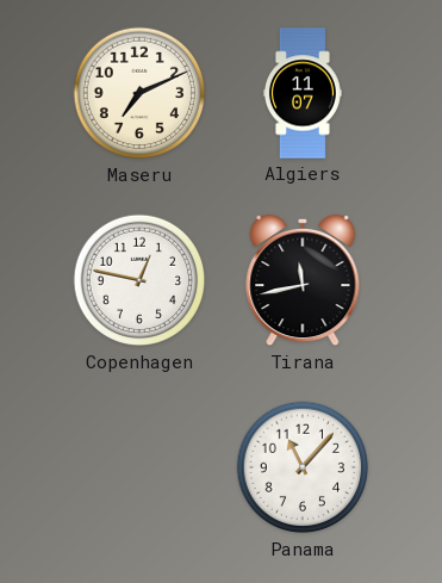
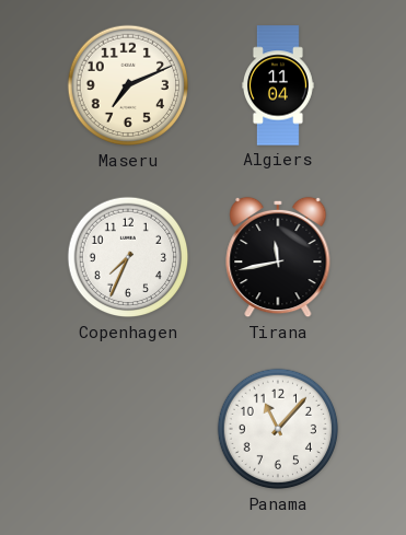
Algiers: 11:07 -> 11:04 (278, 85)
Copenhagen: 12:47 -> 7:34 (128, 257)
